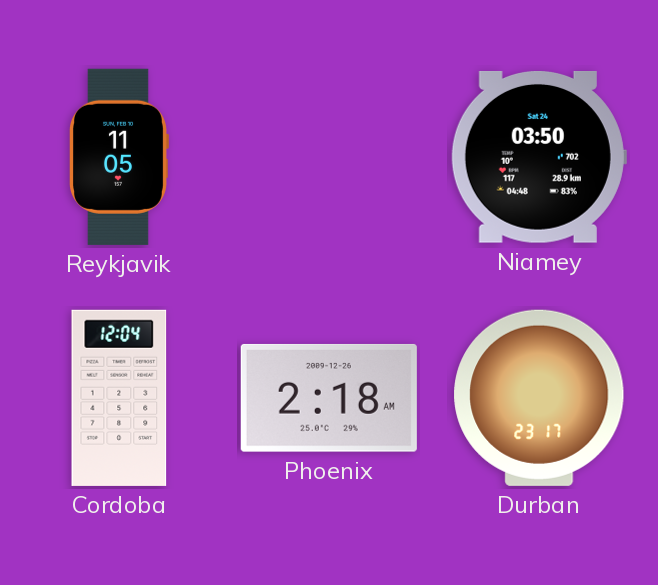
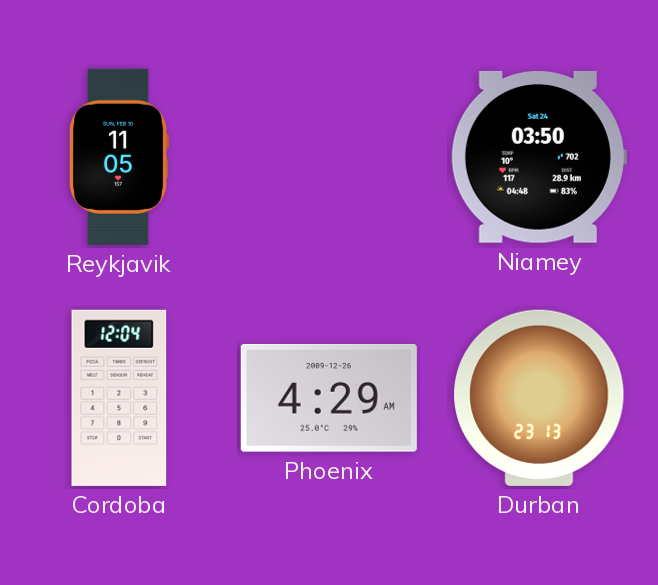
Phoenix: 2:18 -> 4:29 (329, 398)
Durban: 23:17 -> 23:13 (539, 398)
